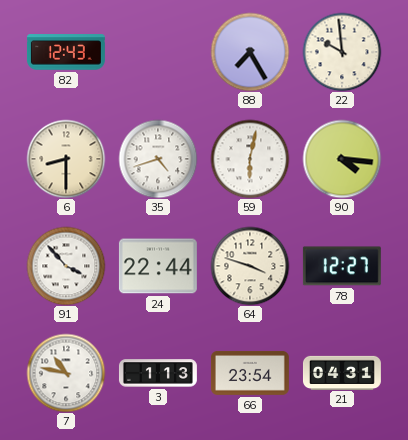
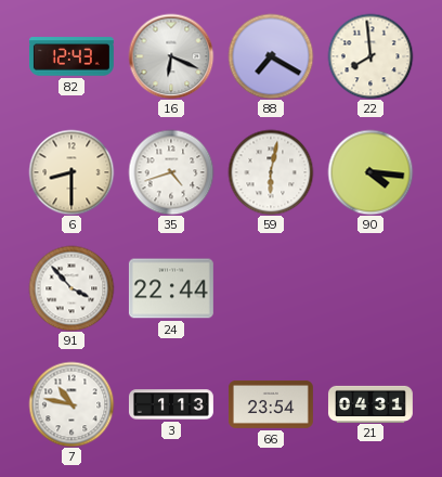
16: none -> 6:19 (171, 56)
88: 7:25 -> 7:20 (271, 56)
22: 9:59 -> 7:59 (370, 56)
64: 3:48 -> none (250, 266)
78: 12:27 -> none (342, 266)
